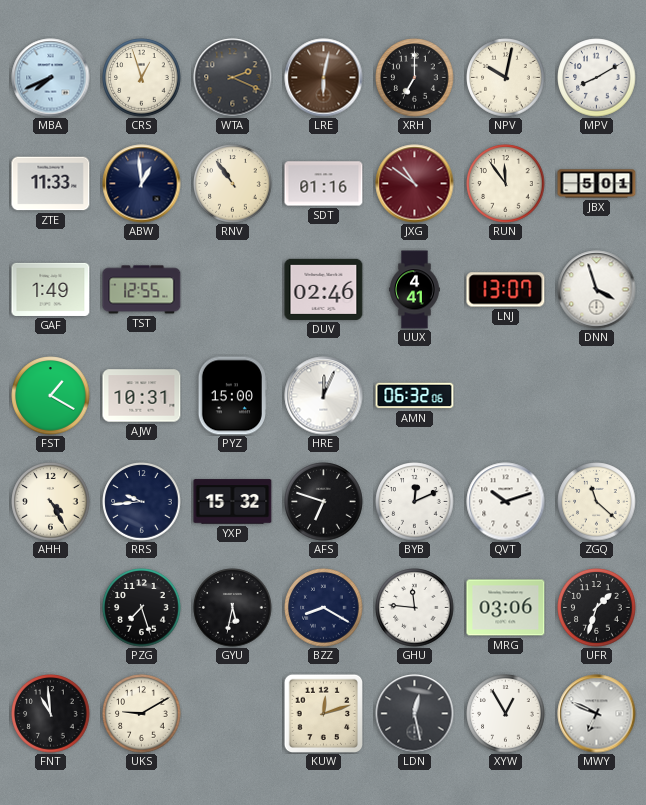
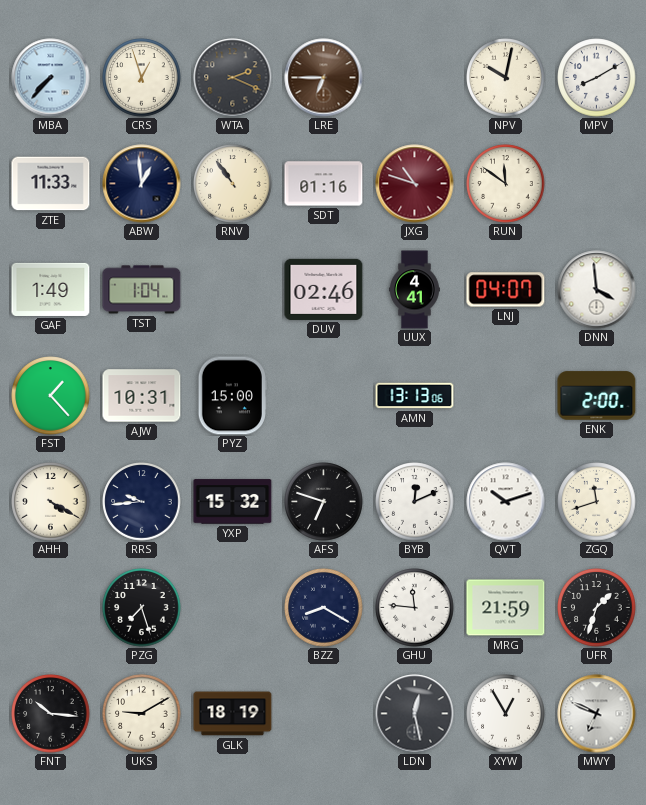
MBA: 7:41 -> 7:37 (51, 78)
LRE: 6:02 -> 6:45 (324, 78)
XRH: 7:00 -> none (415, 78)
JXG: 10:51 -> 10:48 (415, 184)
RUN: 11:54 -> 11:51 (506, 184)
JBX: 5:01 -> none (597, 184)
TST: 12:55 -> 1:04 (142, 290)
LNJ: 13:07 -> 04:07 (506, 290)
DNN: 3:57 -> 3:59 (597, 290)
FST: 1:20 -> 1:23 (51, 396)
HRE: 12:04 -> none (324, 396)
AMN: 06:32 -> 13:13 (415, 396)
ENK: none -> 2:00 (597, 396)
AHH: 4:25 -> 4:20 (51, 502)
ZGQ: 11:22 -> 11:42 (597, 502)
GYU: 5:32 -> none (233, 608)
MRG: 03:06 -> 21:59 (506, 608)
FNT: 10:59 -> 10:16 (51, 714)
GLK: none -> 18:19 (233, 714)
KUW: 12:12 -> none (323, 713)
